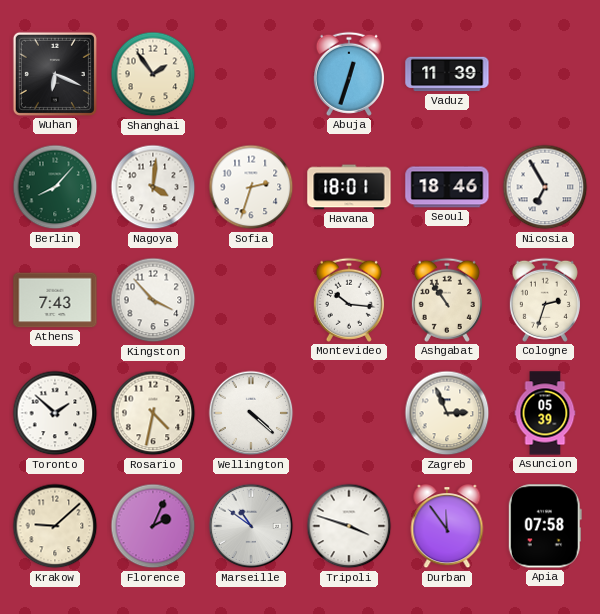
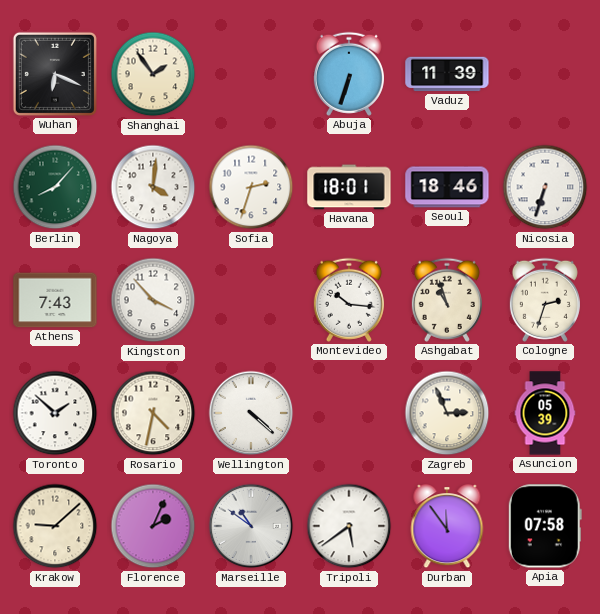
Abuja: 12:33 -> 6:33 (349, 74)
Nicosia: 6:55 -> 6:33 (545, 187)
Ashgabat: 10:54 -> 10:57 (447, 300)
Tripoli: 3:48 -> 5:39 (349, 526)
